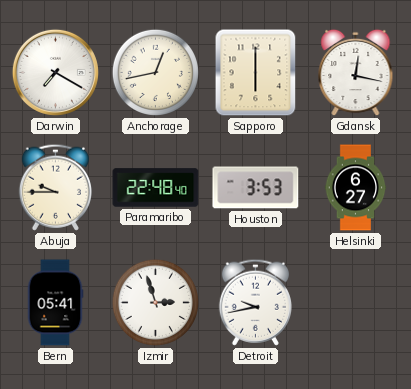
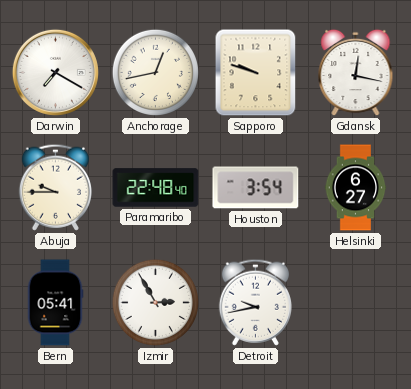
Sapporo: 6:00 -> 9:48 (256, 73)
Houston: 3:53 -> 3:54 (256, 188)
Izmir: 2:57 -> 2:55 (155, 302)
